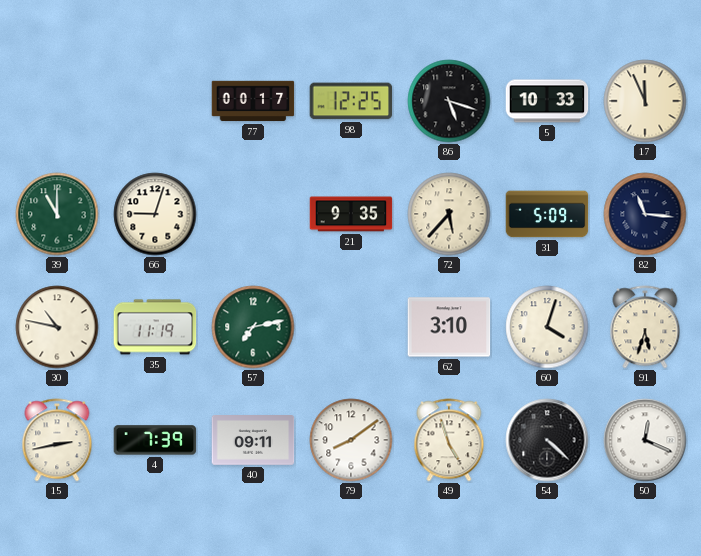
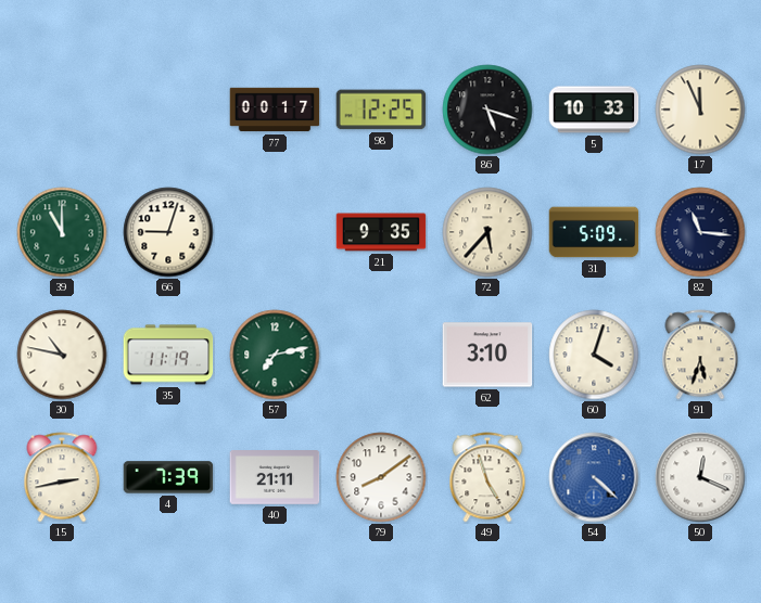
40: 09:11 -> 21:11 (275, 478)
54 dial: black -> blue (594, 477)
